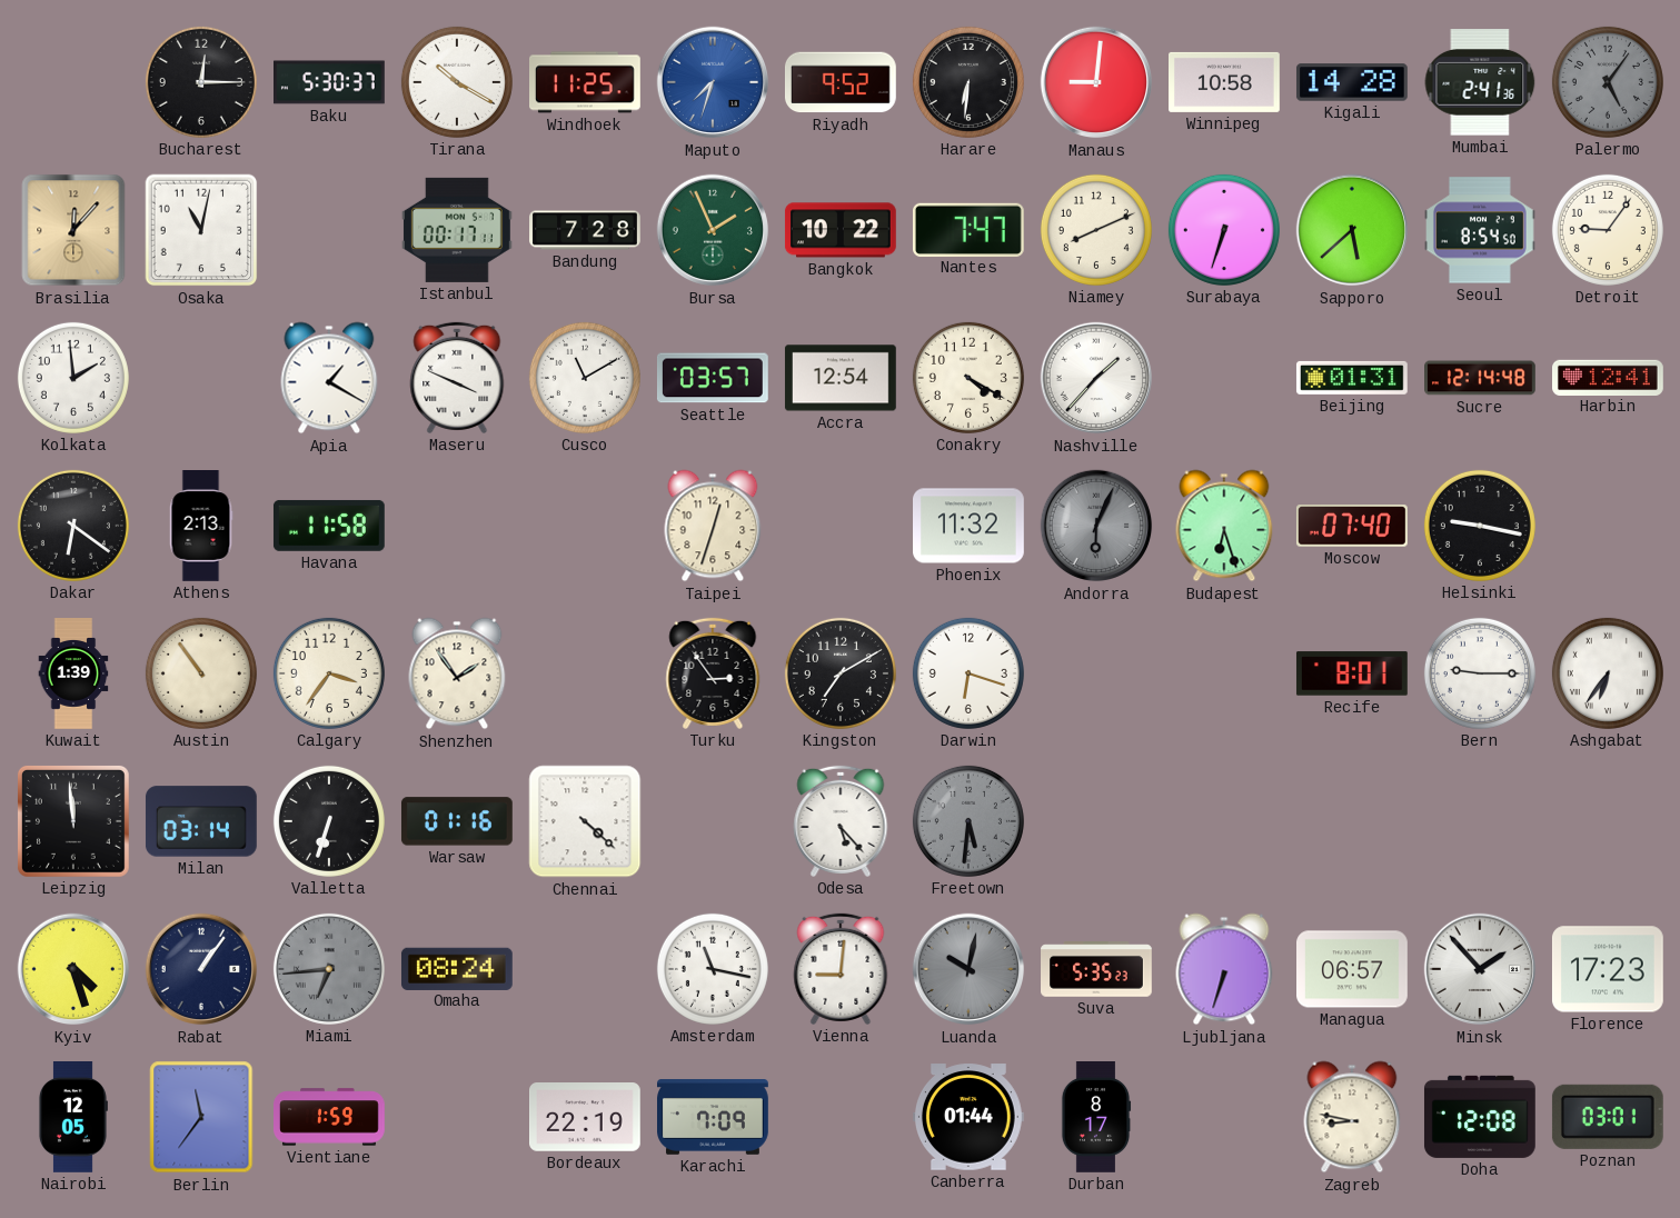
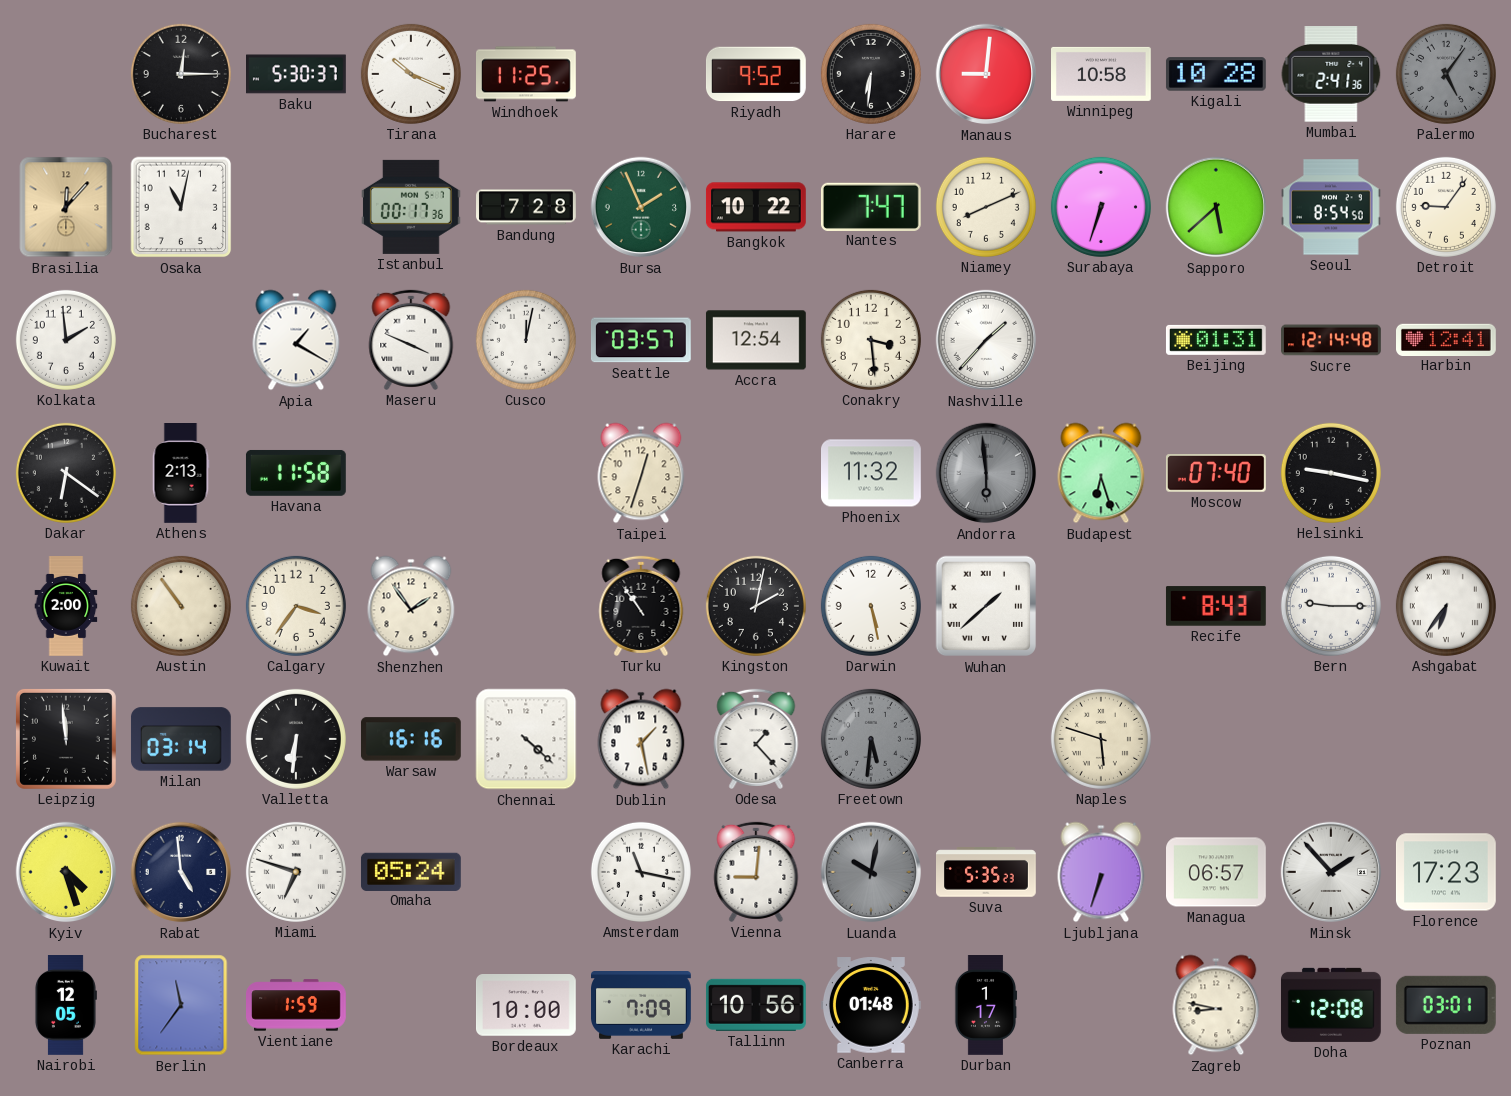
Tirana: 10:20 -> 10:19 (411, 74)
Maputo: 7:33 -> none (713, 82)
Kigali: 14:28 -> 10:28 (1216, 74)
Istanbul: 00:17:11 -> 00:17:36 (411, 207)
Cusco: 11:10 -> 12:02 (526, 340)
Conakry: 4:20 -> 3:29 (871, 340)
Andorra: 6:04 -> 5:59 (986, 473)
Kuwait: 1:39 -> 2:00 (66, 606)
Turku: 2:54 -> 10:54 (641, 606)
Kingston: 7:10 -> 2:02 (756, 606)
Darwin: 6:18 -> 5:28 (871, 606)
Wuhan: none -> 1:38 (986, 606)
Recife: 8:01 -> 8:43 (1216, 606)
Valletta: 6:33 -> 6:31 (296, 739)
Warsaw: 01:16 -> 16:16 (411, 739)
Dublin: none -> 1:28 (641, 739)
Odesa: 5:23 -> 1:23 (756, 739)
Naples: none -> 5:48 (1101, 739)
Rabat: 1:06 -> 4:59 (181, 872)
Miami: 6:44 -> 6:48 (296, 872)
Miami dial: grey -> white (296, 872)
Omaha: 08:24 -> 05:24 (411, 871)
Bordeaux: 22:19 -> 10:00 (527, 1005)
Tallinn: none -> 10:56 (756, 1005)
Canberra: 01:44 -> 01:48 (871, 1005)
Durban: 8:17 -> 1:17 (986, 1006)
